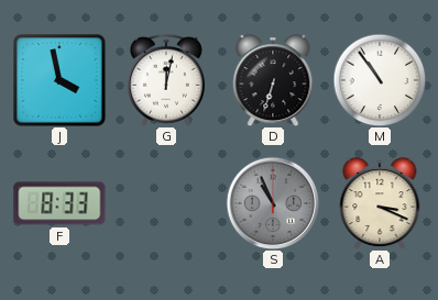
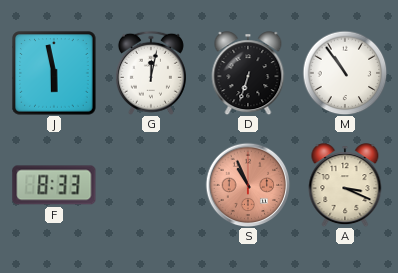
J: 3:58 -> 5:58 (54, 73)
S dial: grey -> salmon (248, 185)
